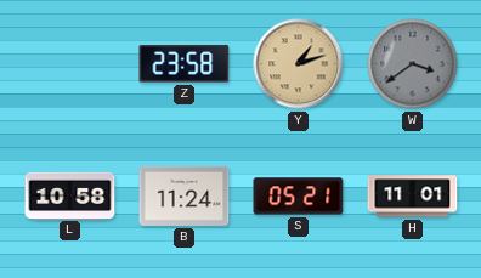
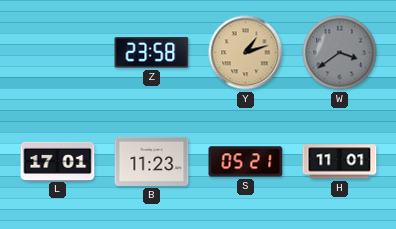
L: 10:58 -> 17:01 (58, 161)
B: 11:24 -> 11:23 (152, 161)
